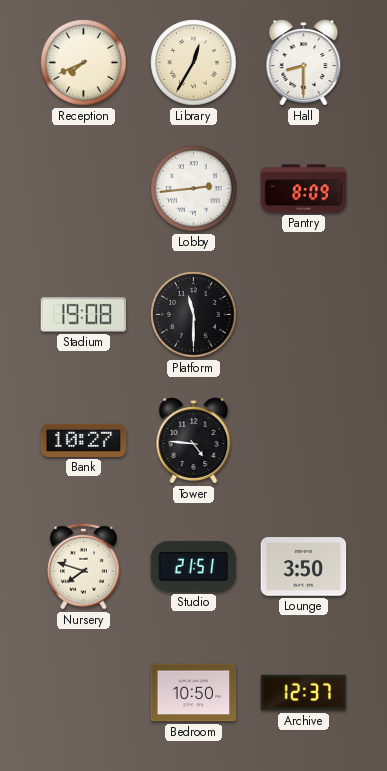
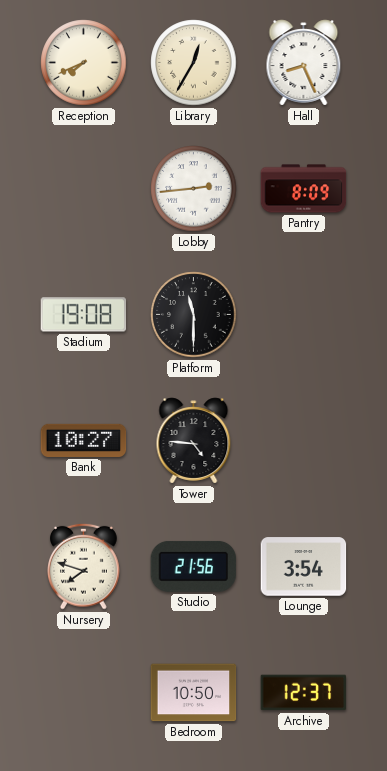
Hall: 8:30 -> 8:26 (304, 63)
Studio: 21:51 -> 21:56 (194, 566)
Lounge: 3:50 -> 3:54 (304, 567)
